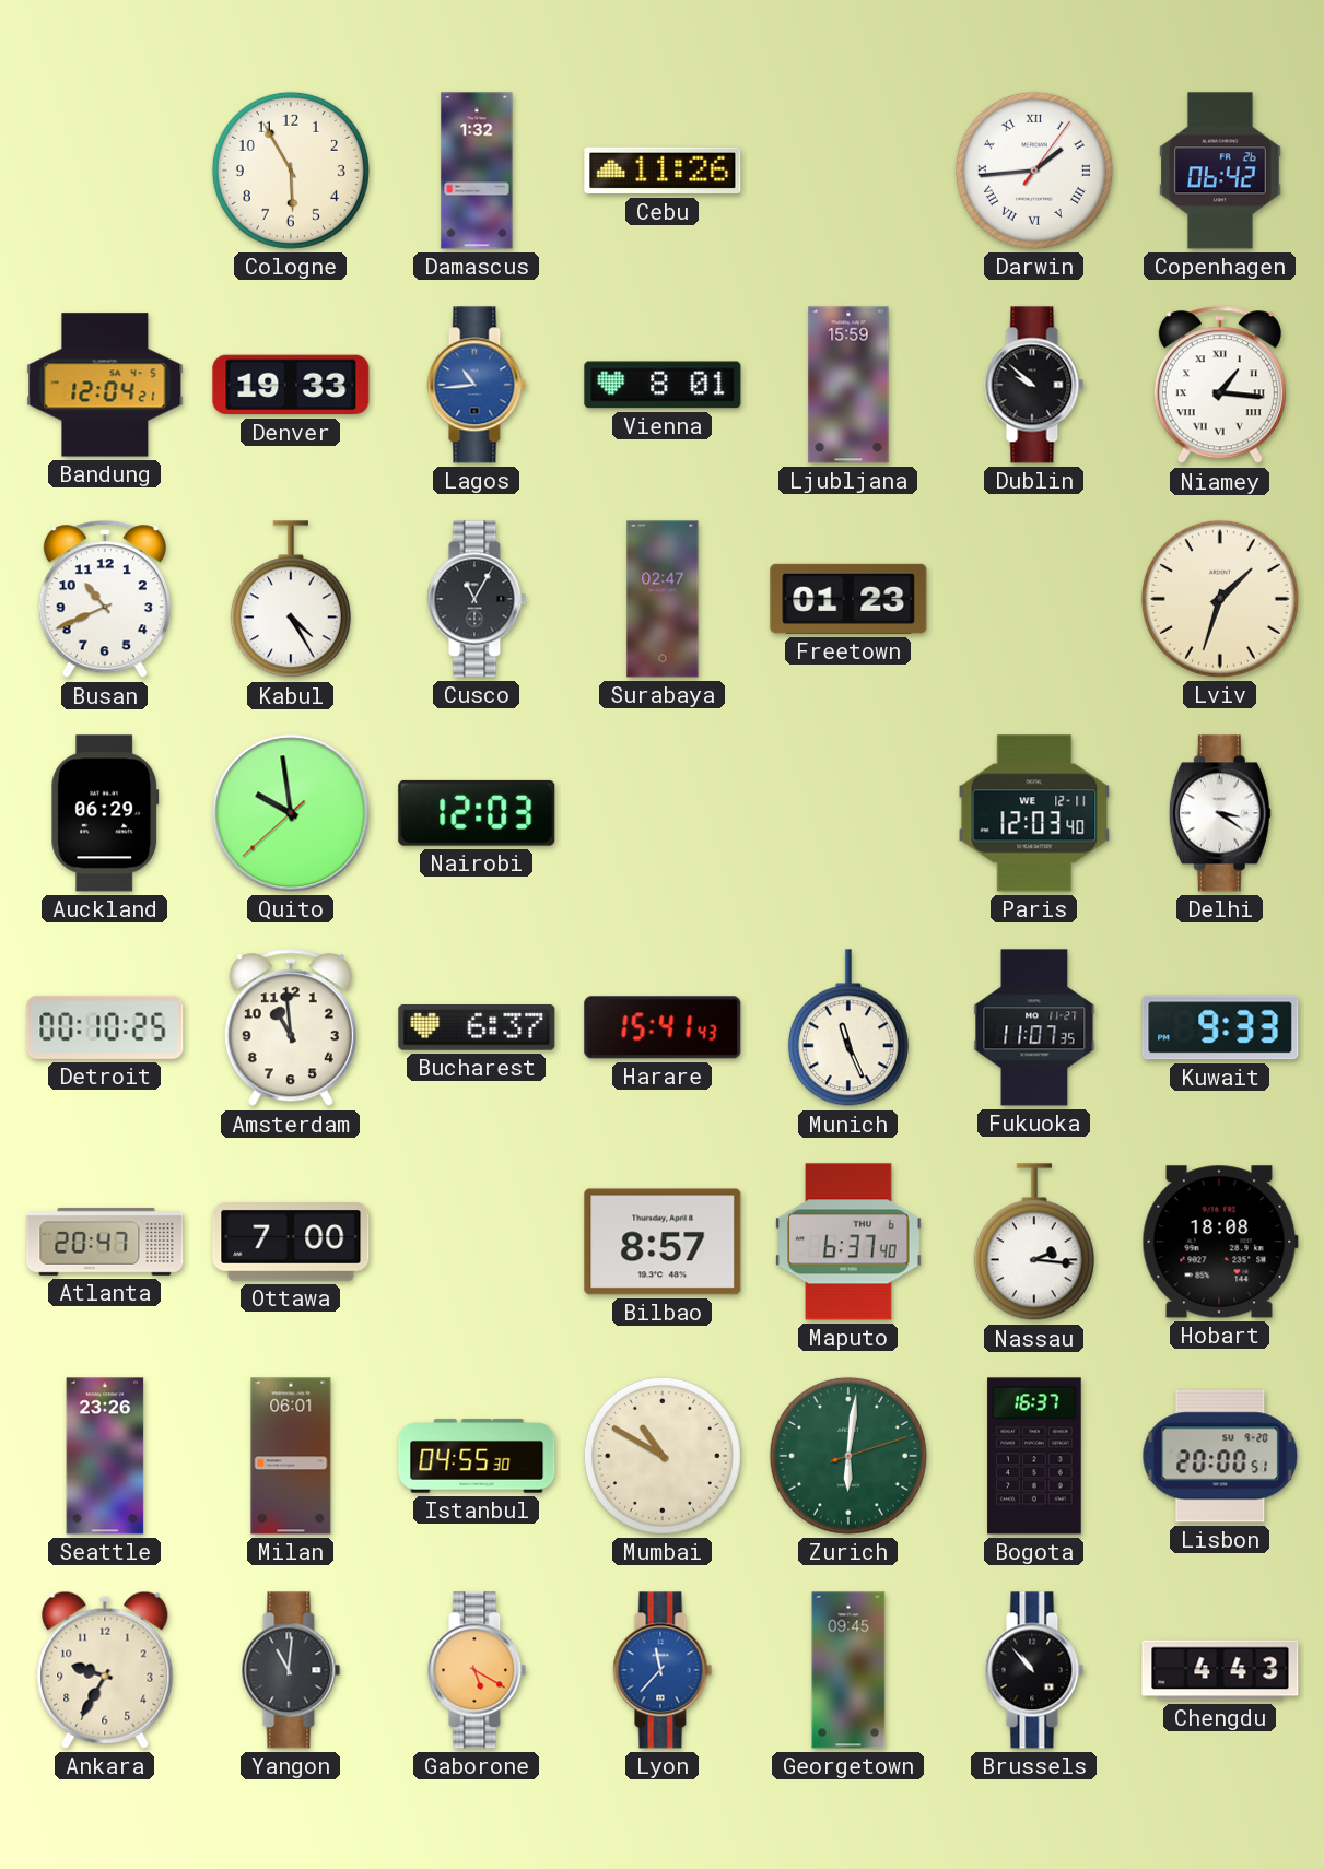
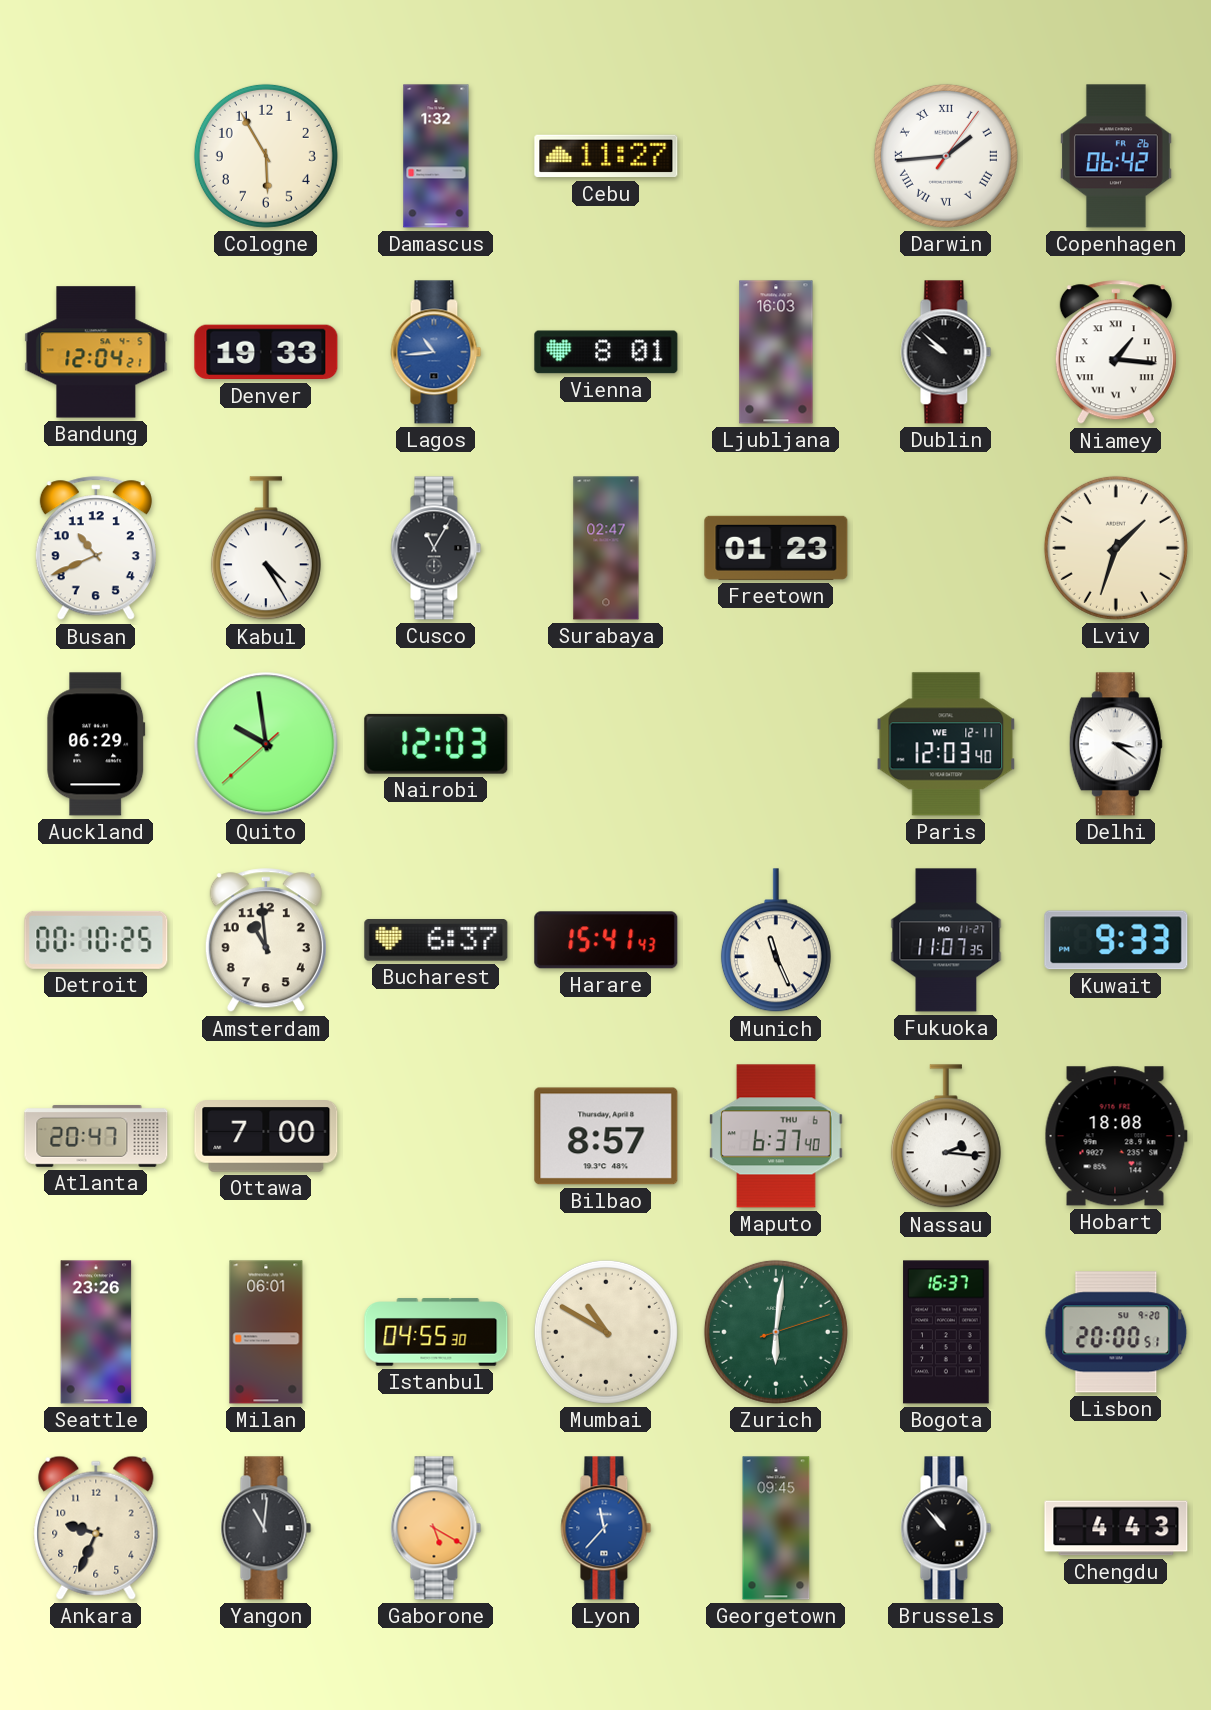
Cebu: 11:26 -> 11:27 (606, 156)
Ljubljana: 15:59 -> 16:03 (776, 352)
Ankara: 9:35 -> 9:34 (96, 1528)
